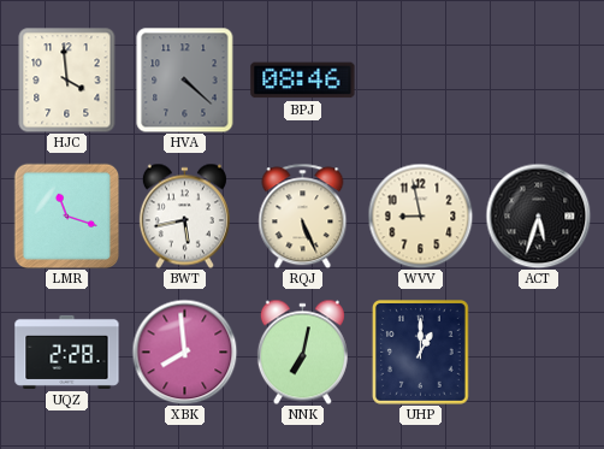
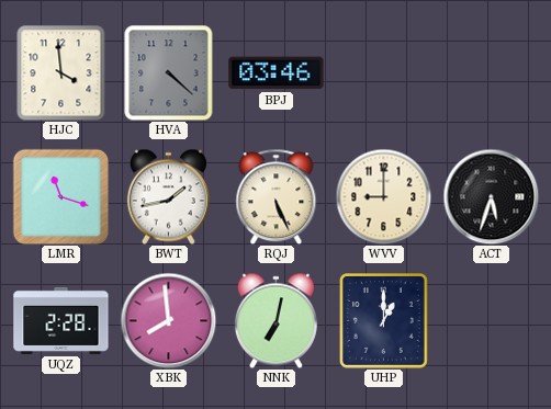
BPJ: 08:46 -> 03:46 (277, 73)
BWT: 5:43 -> 1:43 (168, 196)
WVV: 8:58 -> 9:00 (383, 196)
